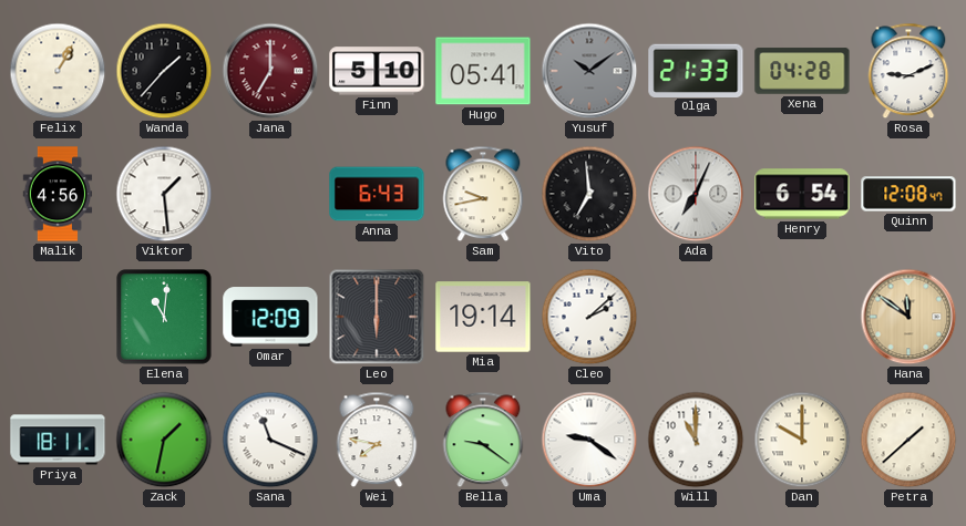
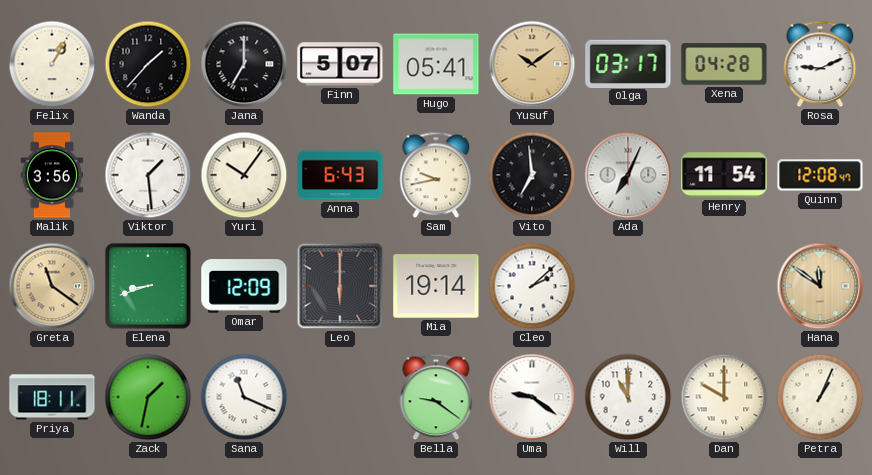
Jana dial: burgundy -> black (244, 64)
Finn: 5:10 -> 5:07 (340, 64)
Yusuf dial: grey -> champagne (532, 64)
Olga: 21:33 -> 03:17 (628, 63)
Malik: 4:56 -> 3:56 (52, 175)
Yuri: none -> 10:06 (244, 175)
Henry: 6:54 -> 11:54 (724, 175)
Greta: none -> 11:21 (52, 286)
Elena: 11:01 -> 8:42 (149, 287)
Wei: 7:47 -> none (377, 440)
Petra: 1:38 -> 1:04 (820, 397)
